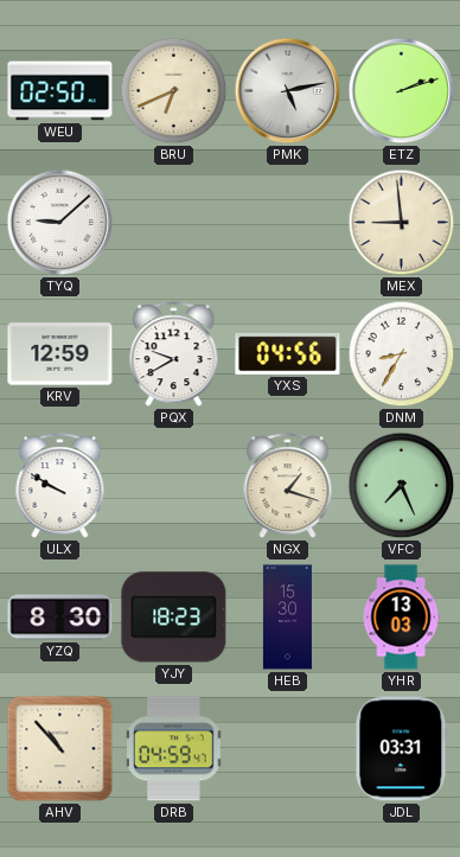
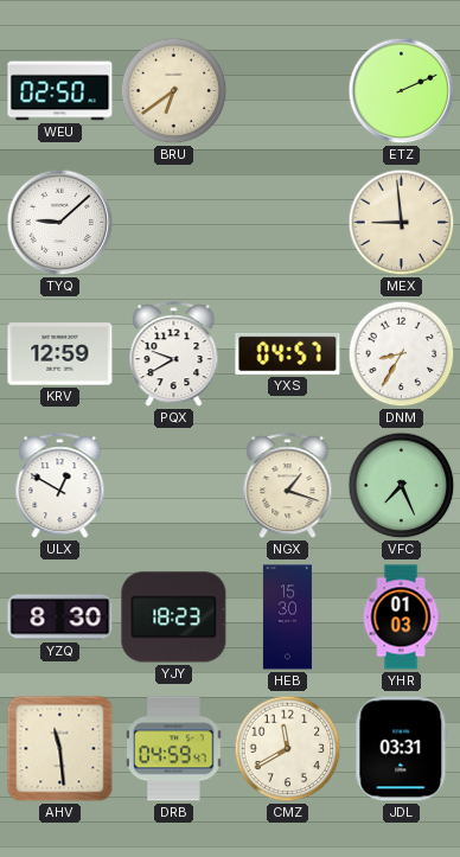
BRU: 6:41 -> 6:39 (174, 91)
PMK: 5:13 -> none (288, 91)
ETZ: 2:12 -> 2:11 (402, 91)
YXS: 04:56 -> 04:57 (288, 353)
ULX: 9:50 -> 12:50 (60, 486)
YHR: 13:03 -> 01:03 (401, 618)
AHV: 10:53 -> 11:29 (60, 749)
CMZ: none -> 11:40 (288, 749)
